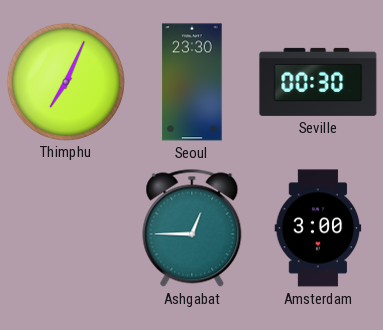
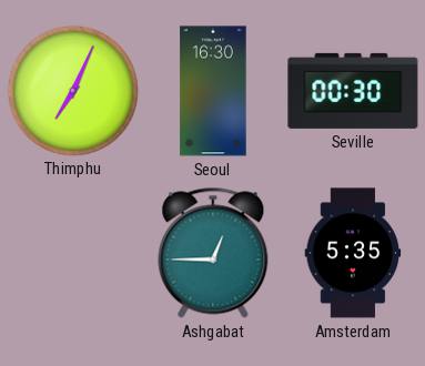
Seoul: 23:30 -> 16:30 (213, 91)
Amsterdam: 3:00 -> 5:35 (353, 253)
